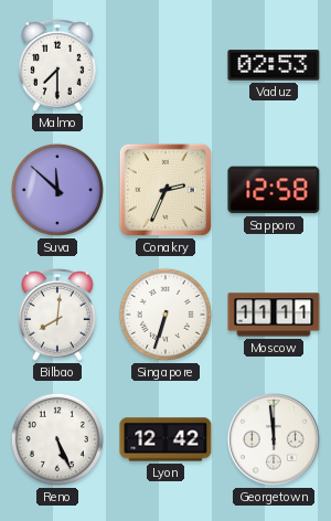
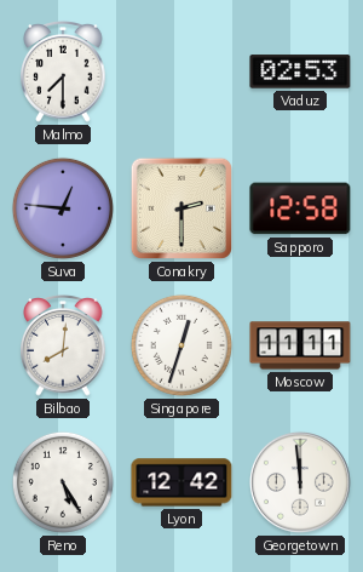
Suva: 11:52 -> 12:46 (63, 208)
Conakry: 2:34 -> 2:30 (181, 208)
Singapore: 6:33 -> 12:33 (181, 345)
Reno: 5:26 -> 5:25 (63, 482)
